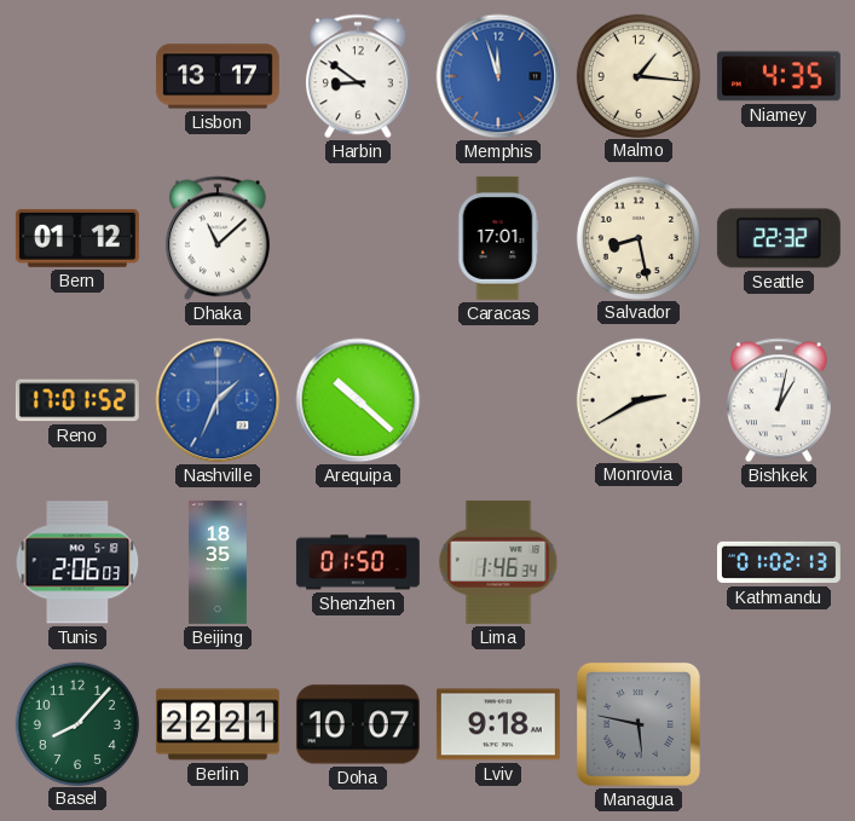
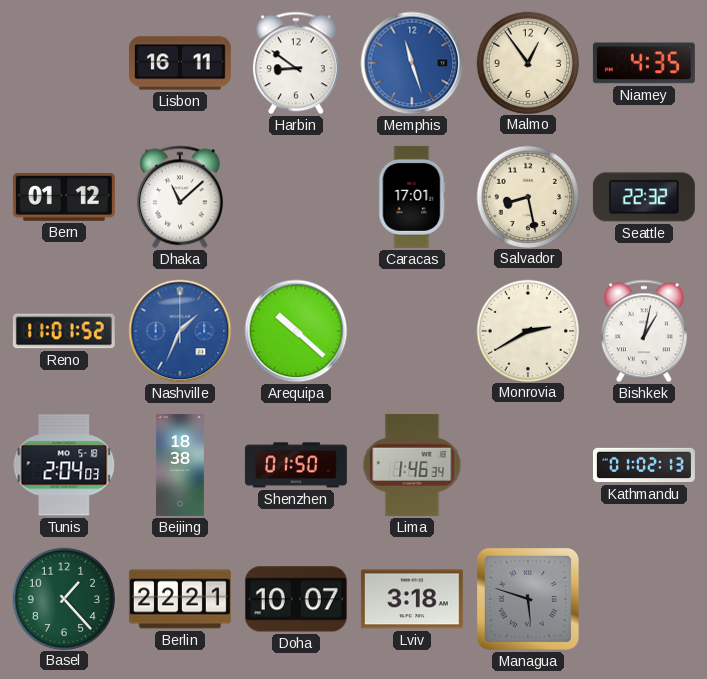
Lisbon: 13:17 -> 16:11 (180, 63)
Memphis: 11:57 -> 11:27 (412, 63)
Malmo: 1:16 -> 12:54 (527, 62)
Reno: 17:01 -> 11:01 (64, 331)
Tunis: 2:06 -> 2:04 (64, 465)
Beijing: 18:35 -> 18:38 (180, 465)
Basel: 8:07 -> 1:23 (63, 598)
Lviv: 9:18 -> 3:18 (412, 599)
Managua: 5:47 -> 5:48 (528, 599)
